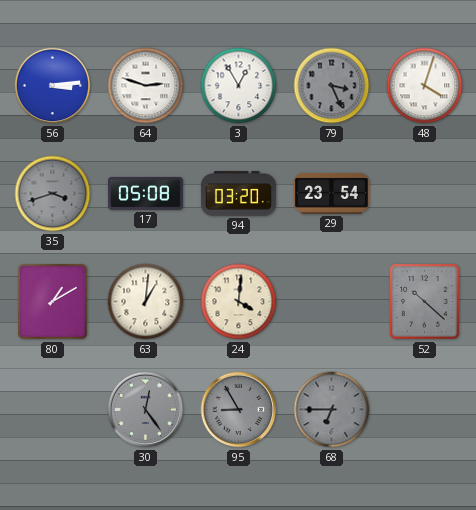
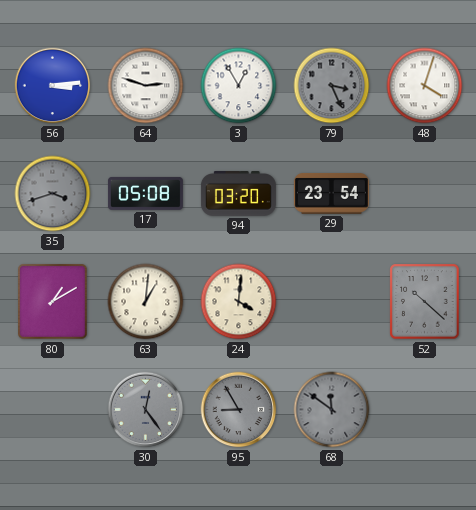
68: 6:45 -> 11:51 (332, 410)
